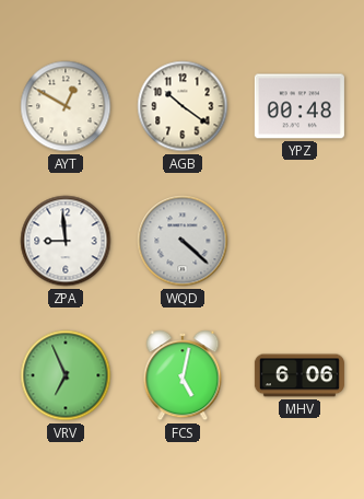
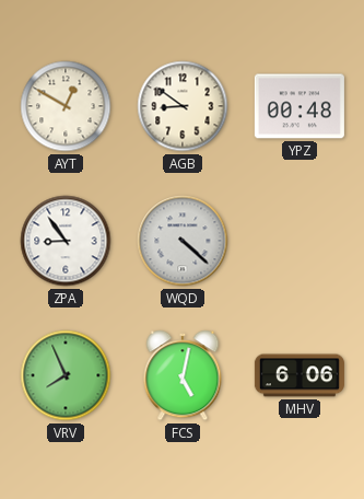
AGB: 10:21 -> 8:51 (183, 106)
ZPA: 8:59 -> 8:54 (66, 241)
VRV: 6:56 -> 7:56 (66, 375)
